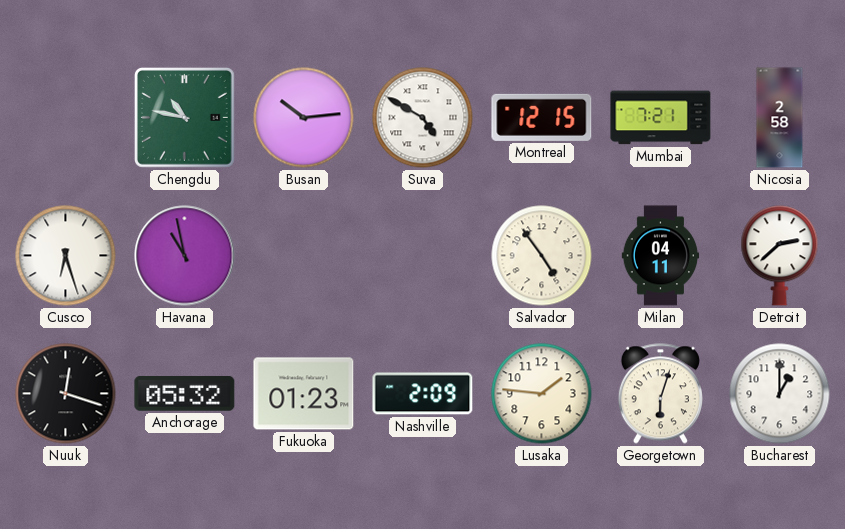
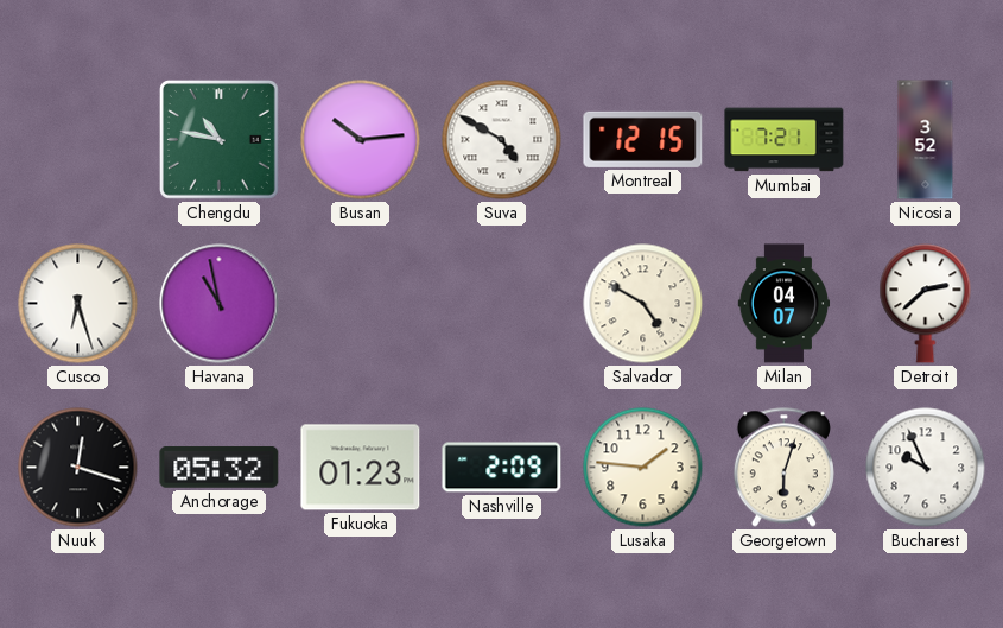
Nicosia: 2:58 -> 3:52 (926, 140)
Salvador: 4:54 -> 4:50 (643, 304)
Milan: 04:11 -> 04:07 (785, 304)
Bucharest: 1:00 -> 9:56 (926, 468)
